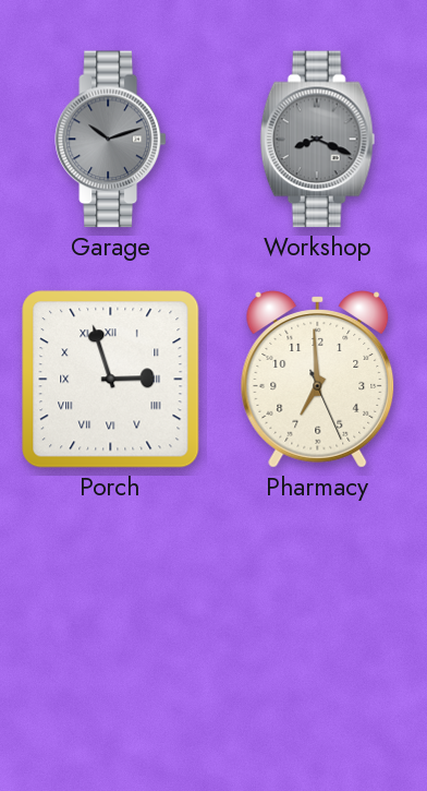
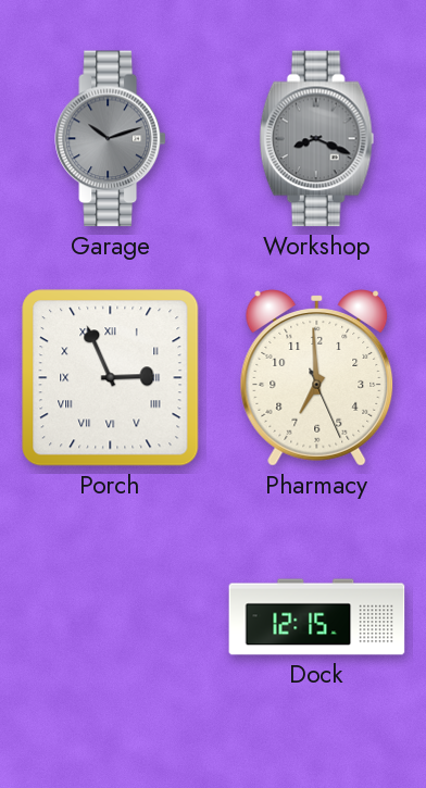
Porch: 2:57 -> 2:56 (111, 378)
Dock: none -> 12:15 (317, 617)
